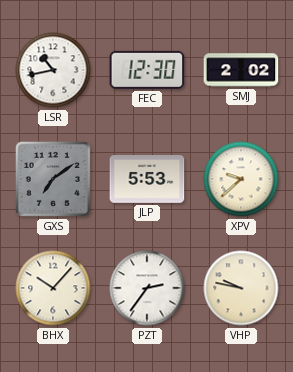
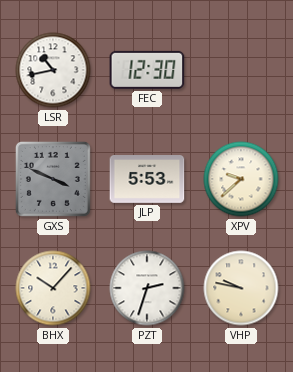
SMJ: 2:02 -> none (241, 70)
GXS: 7:09 -> 3:49 (53, 179)
PZT: 2:36 -> 2:33 (147, 288)
